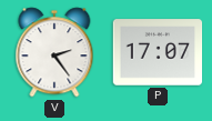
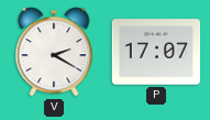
V: 2:24 -> 2:20 (54, 52)
